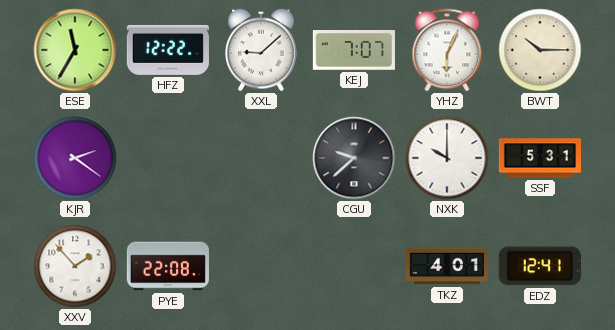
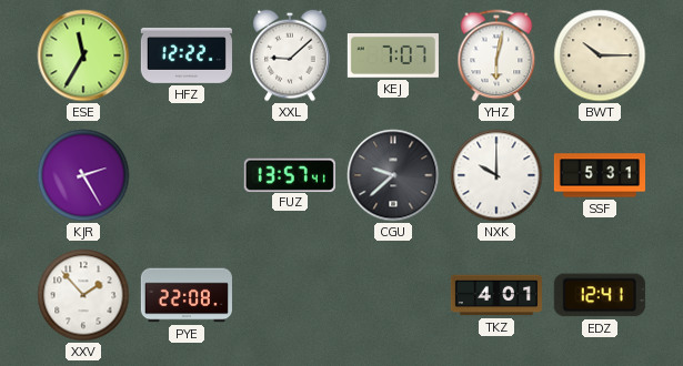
YHZ: 6:04 -> 6:02 (496, 55)
KJR: 2:21 -> 2:25 (83, 175)
FUZ: none -> 13:57 (290, 174)
